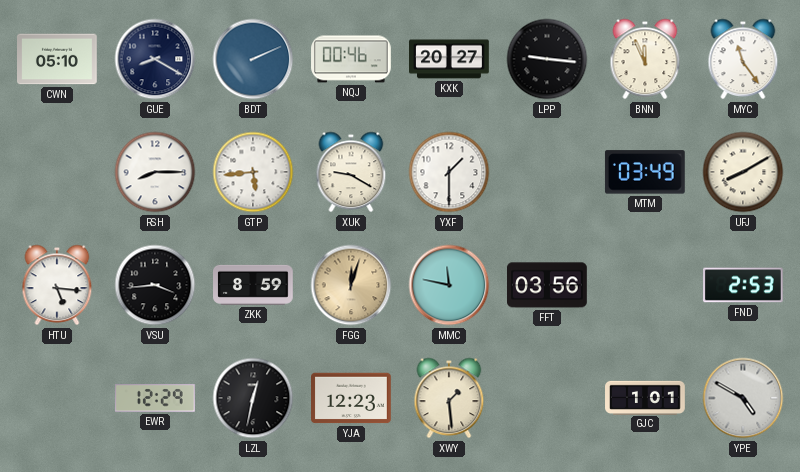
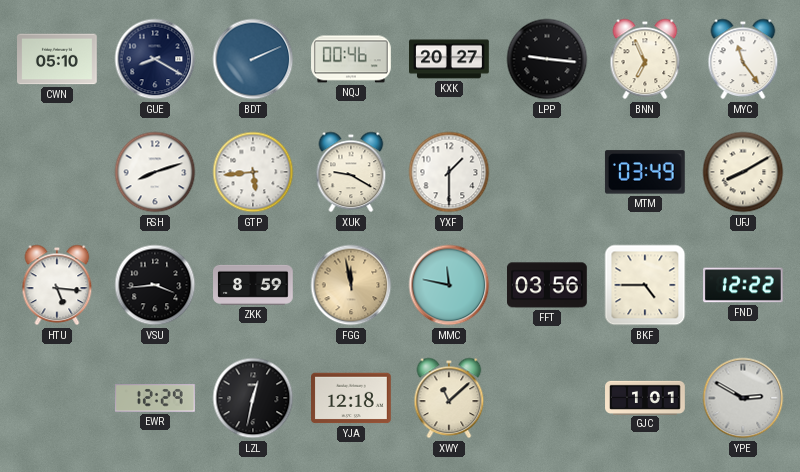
BNN: 11:56 -> 6:56 (645, 59)
RSH: 8:15 -> 8:12 (155, 172)
FGG: 12:03 -> 11:58 (351, 285)
BKF: none -> 4:45 (645, 285)
FND: 2:53 -> 12:22 (744, 285)
YJA: 12:23 -> 12:18 (352, 398)
XWY: 1:29 -> 11:08 (449, 398)
YPE: 4:50 -> 2:50 (743, 398)
